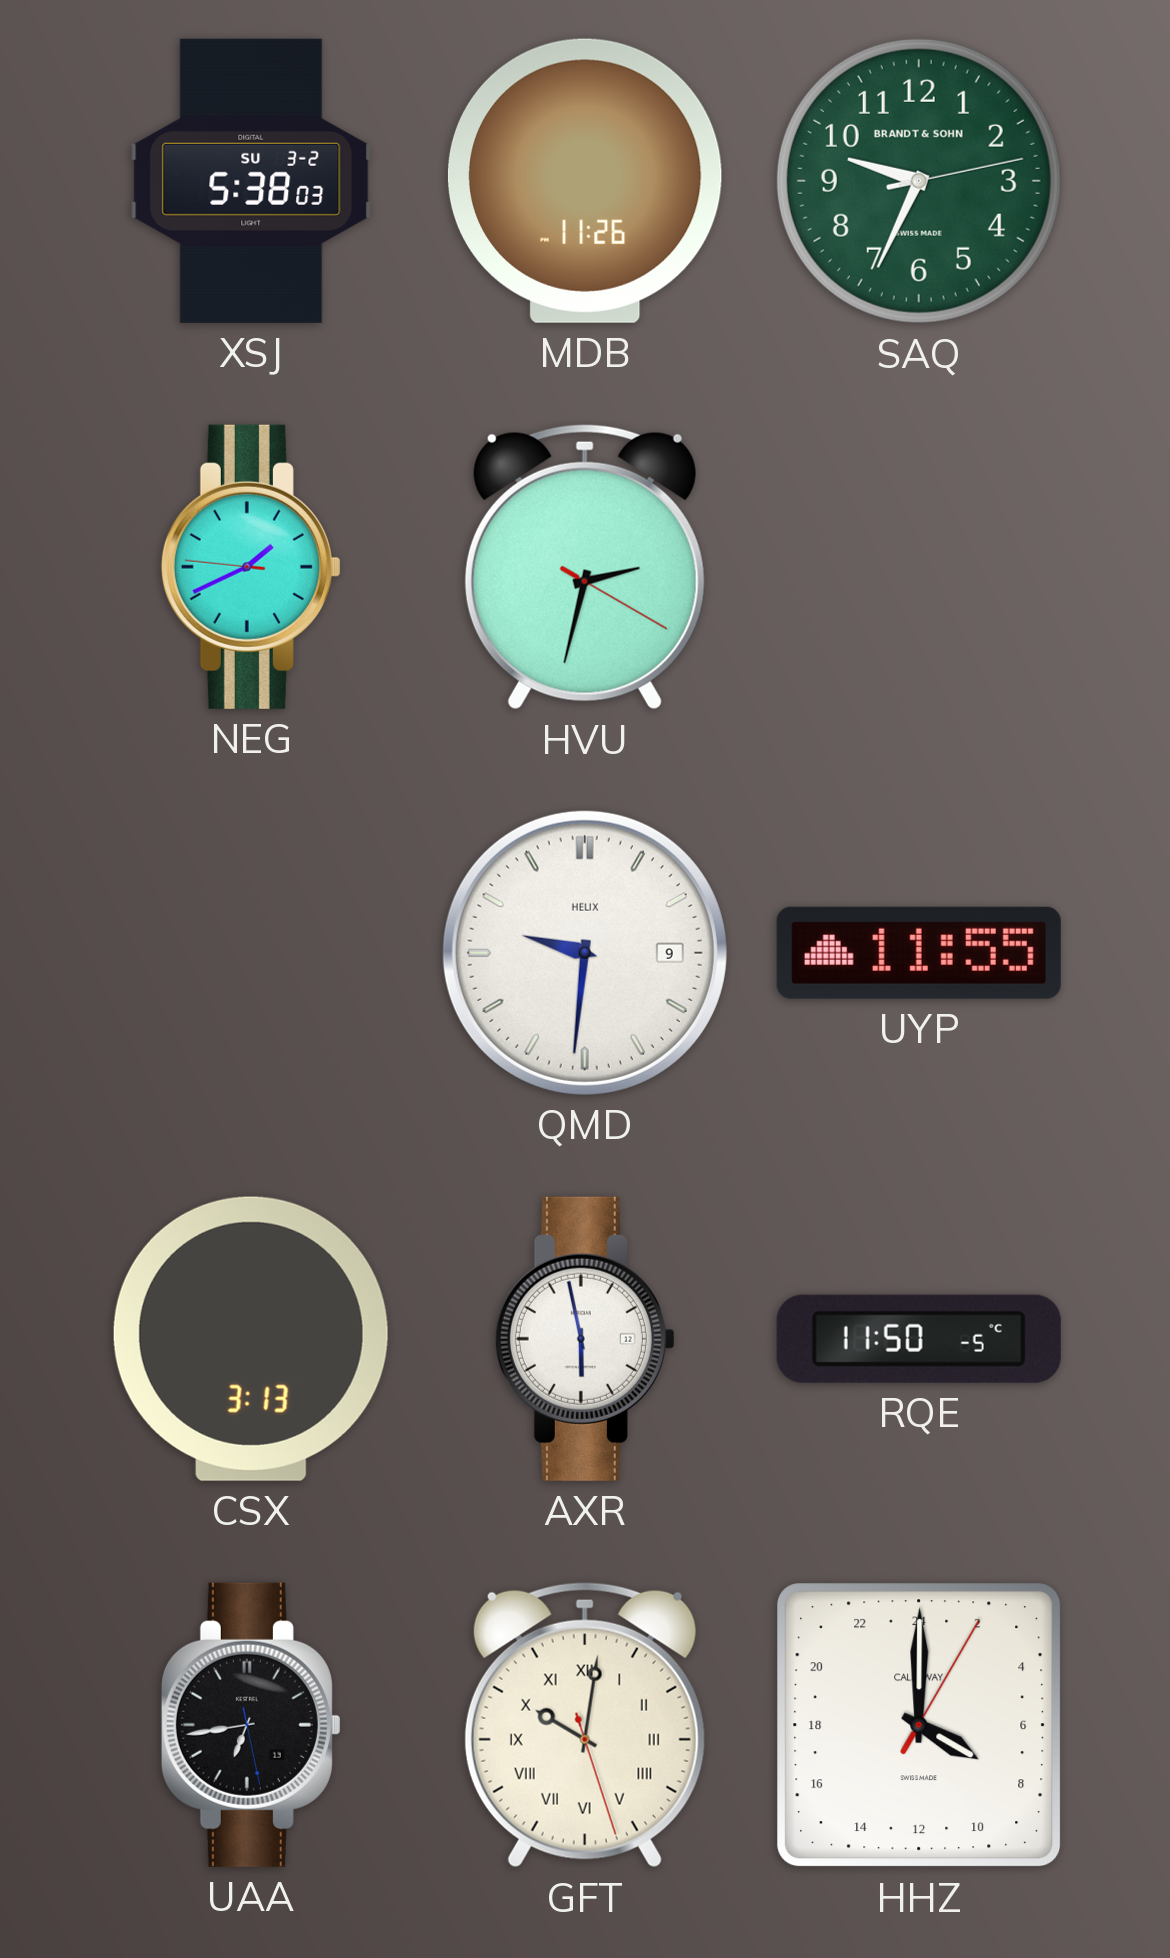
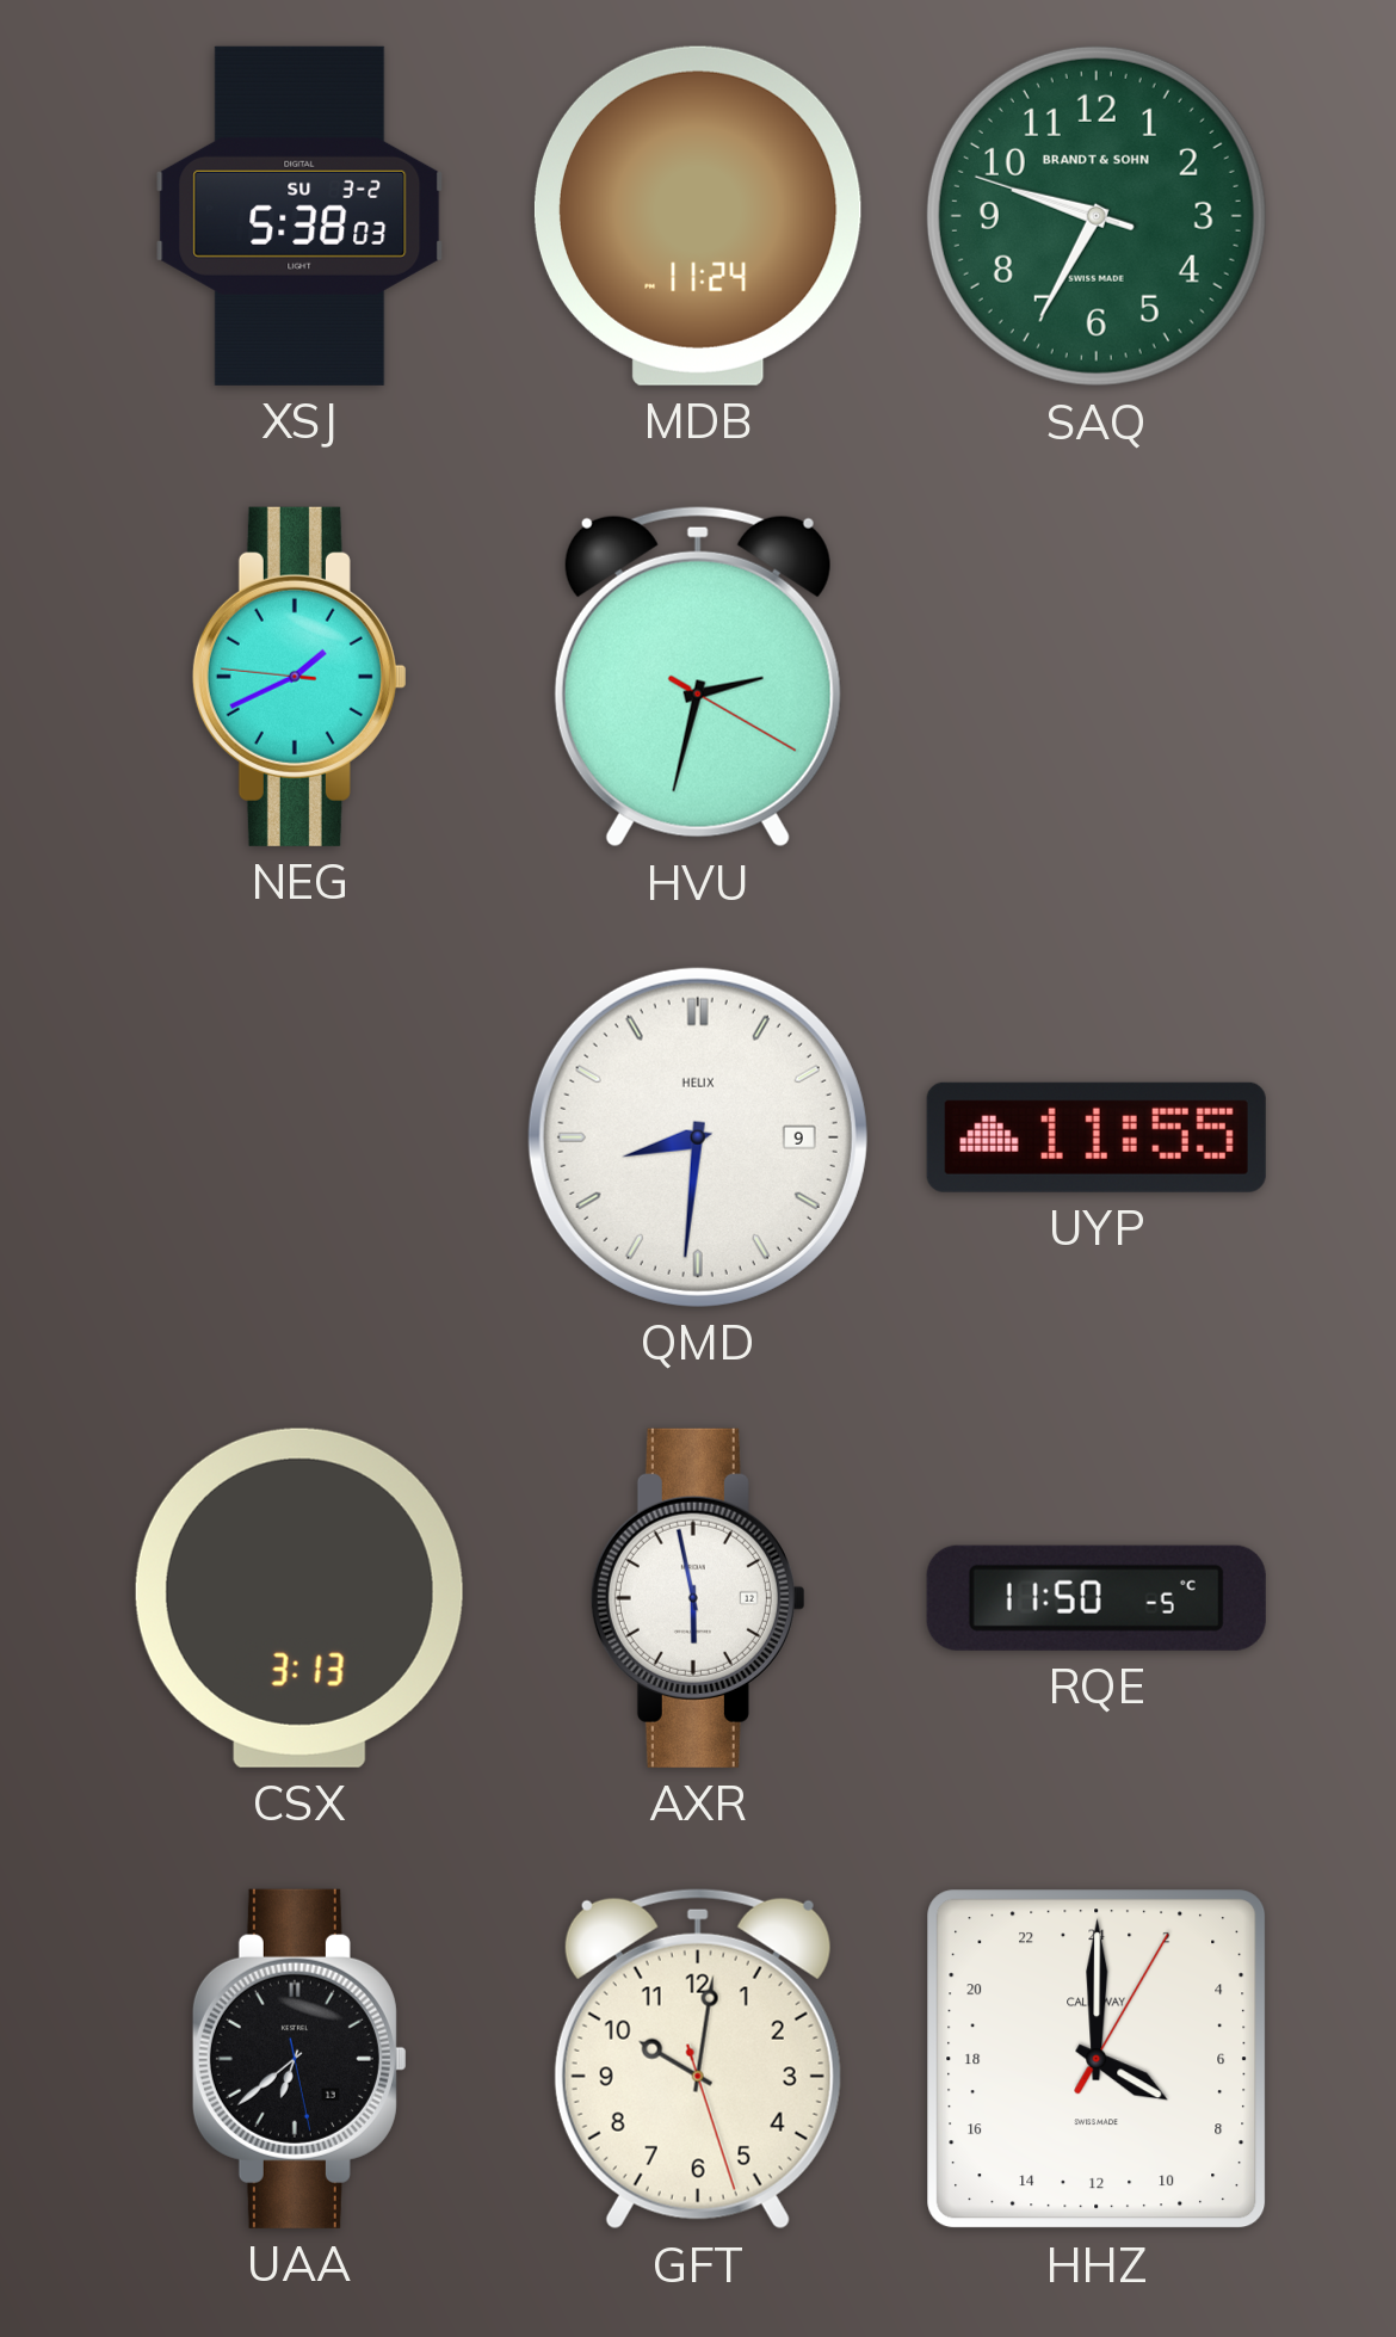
MDB: 11:26 -> 11:24 (698, 216)
SAQ: 9:34:13 -> 9:34:48 (1097, 216)
QMD: 9:31 -> 8:31 (698, 1137)
UAA: 6:43 -> 6:38 (299, 2059)
GFT numerals: Roman -> Arabic (698, 2059)
